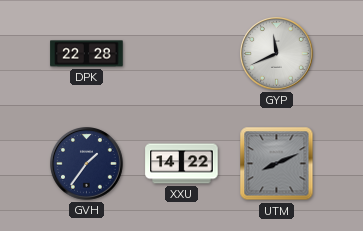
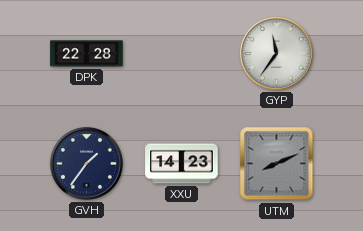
GYP: 11:41 -> 11:36 (277, 54)
XXU: 14:22 -> 14:23 (182, 164)
